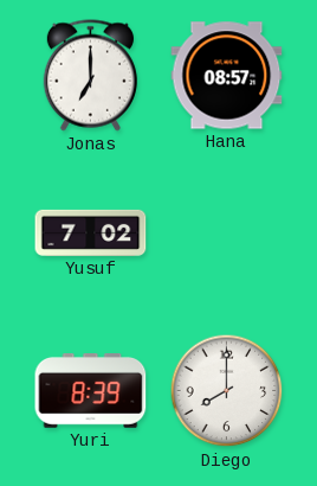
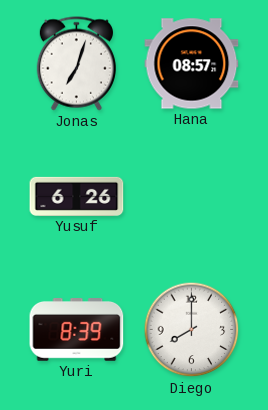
Jonas: 7:00 -> 7:03 (76, 64)
Yusuf: 7:02 -> 6:26 (77, 196)
